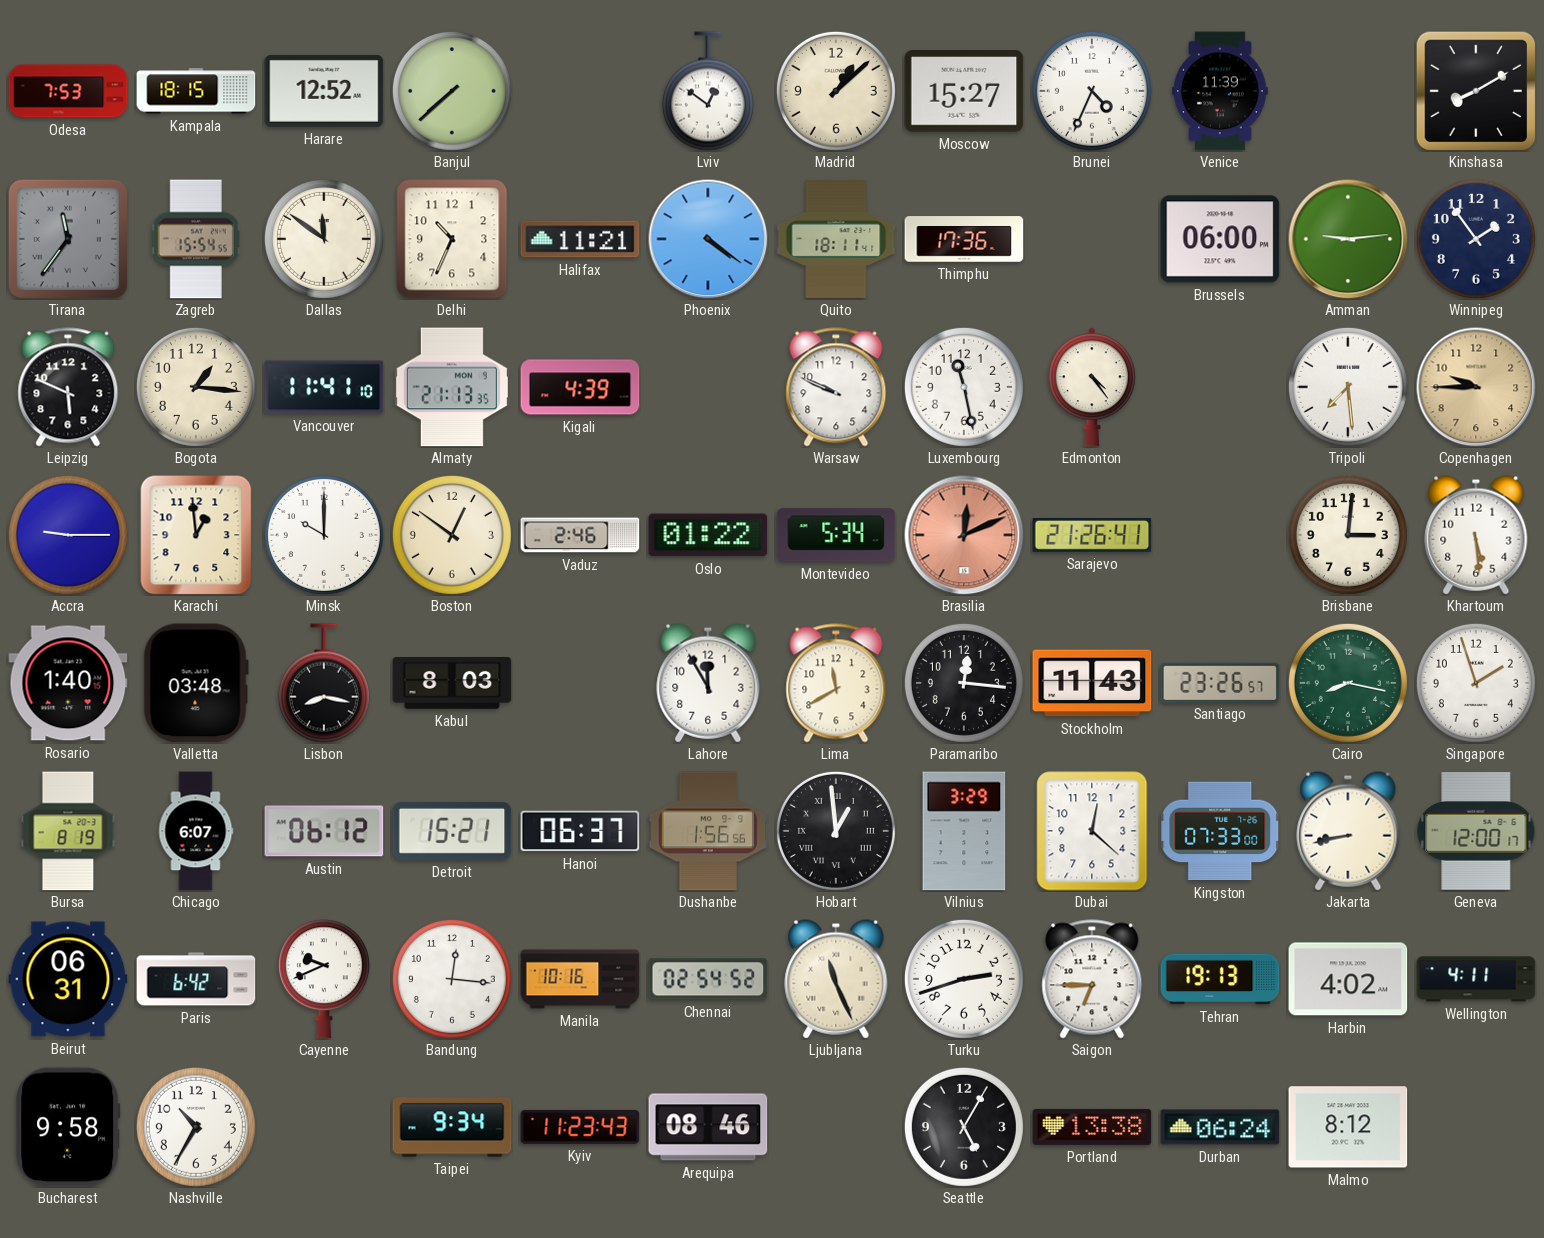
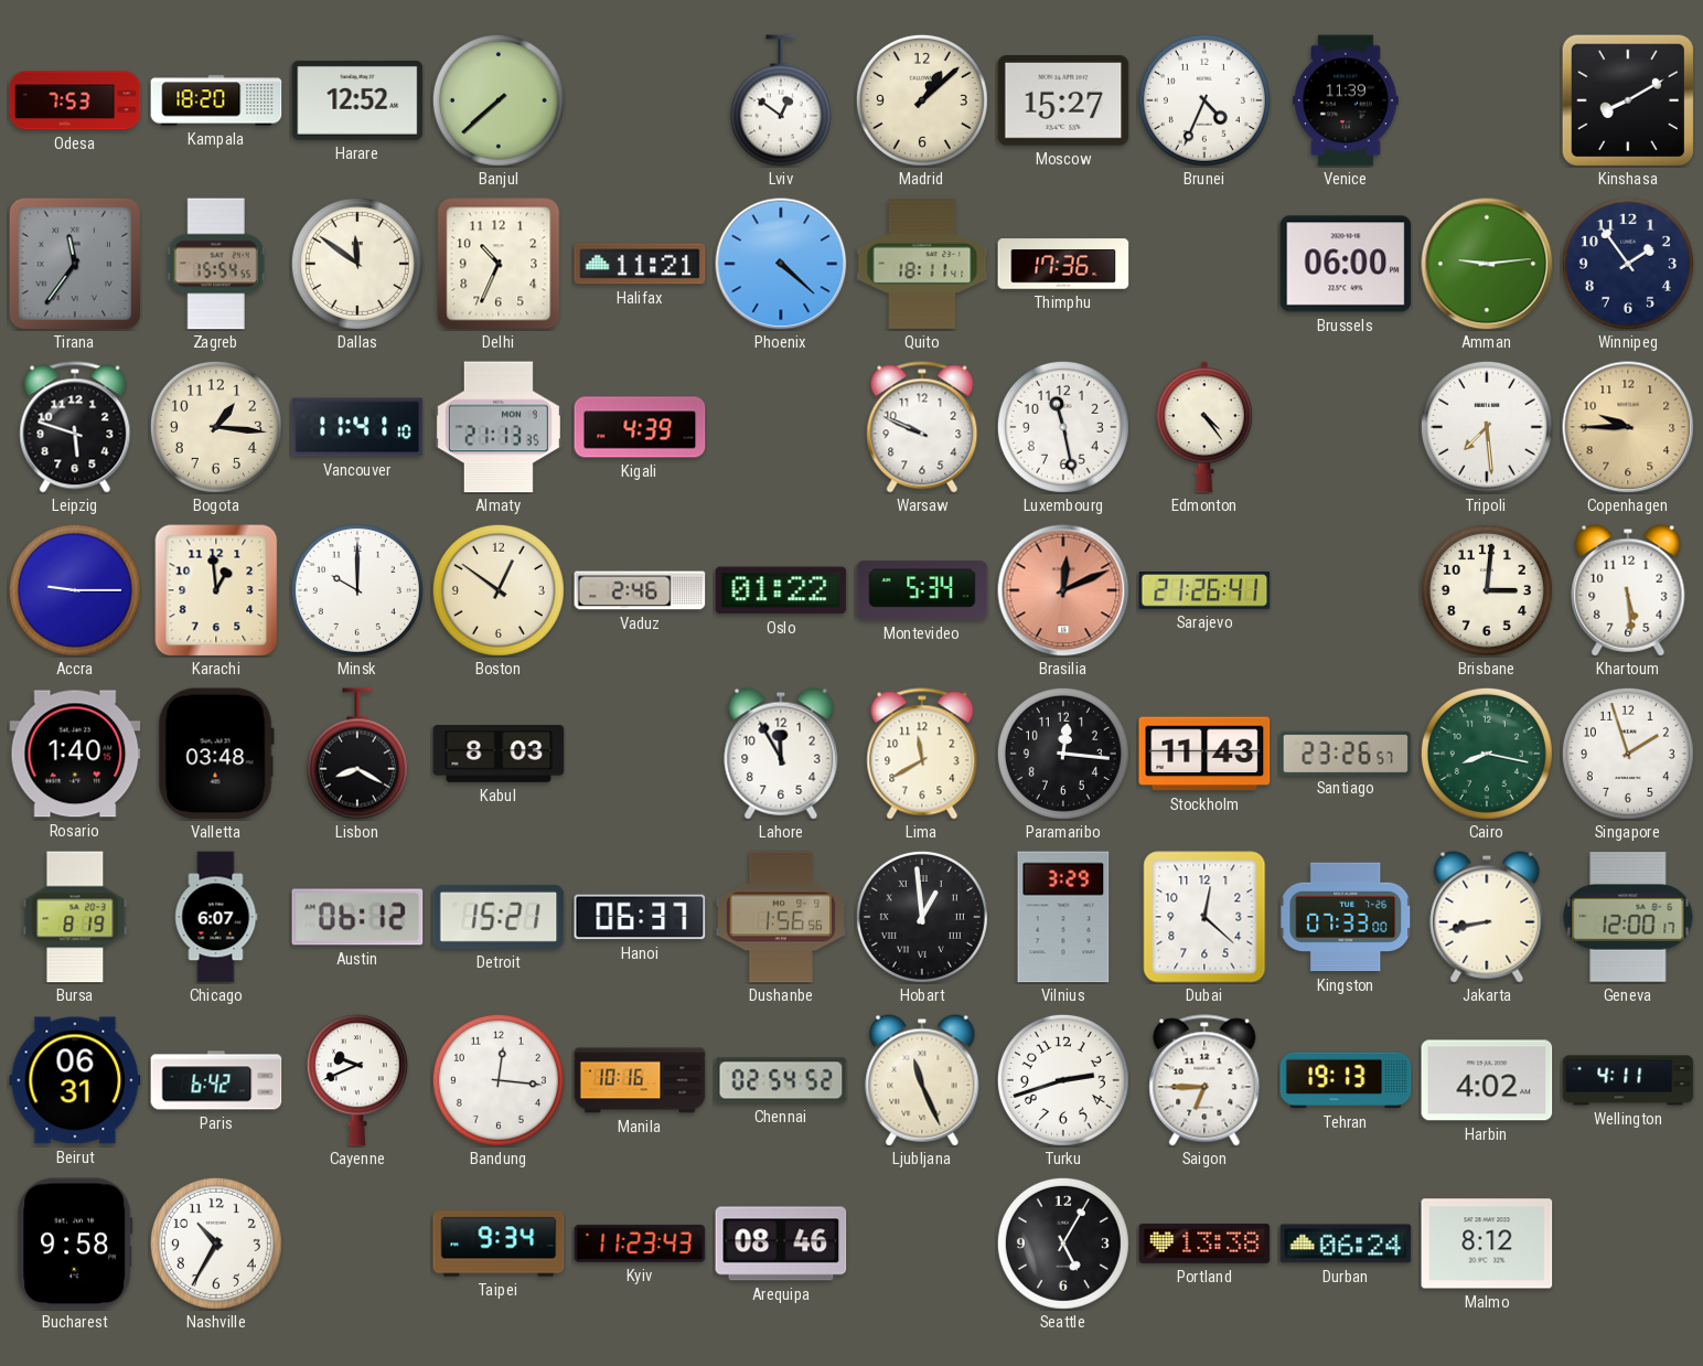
Kampala: 18:15 -> 18:20 (216, 100)
Phoenix: 4:21 -> 4:22 (781, 264)
Leipzig: 5:49 -> 5:48 (75, 427)
Lisbon: 8:17 -> 8:20 (357, 754)
